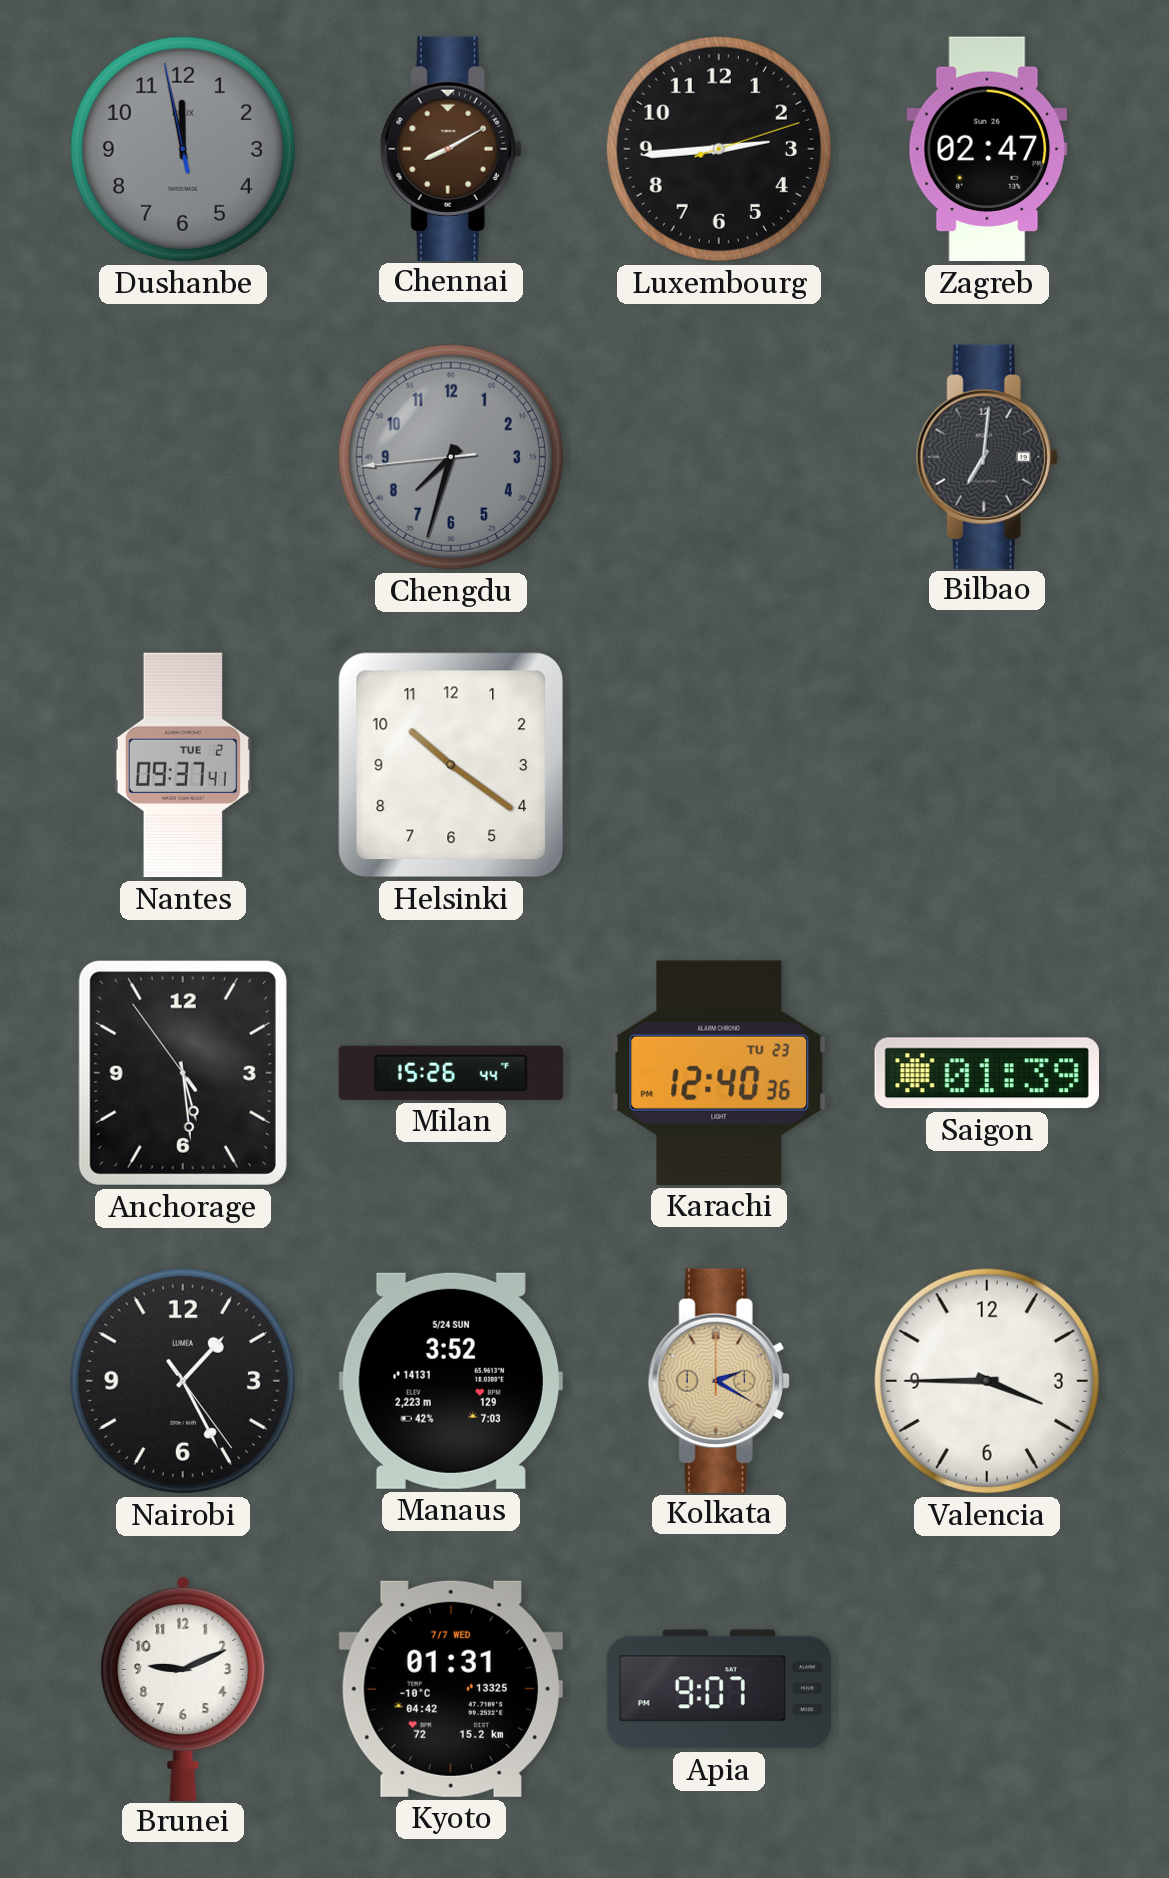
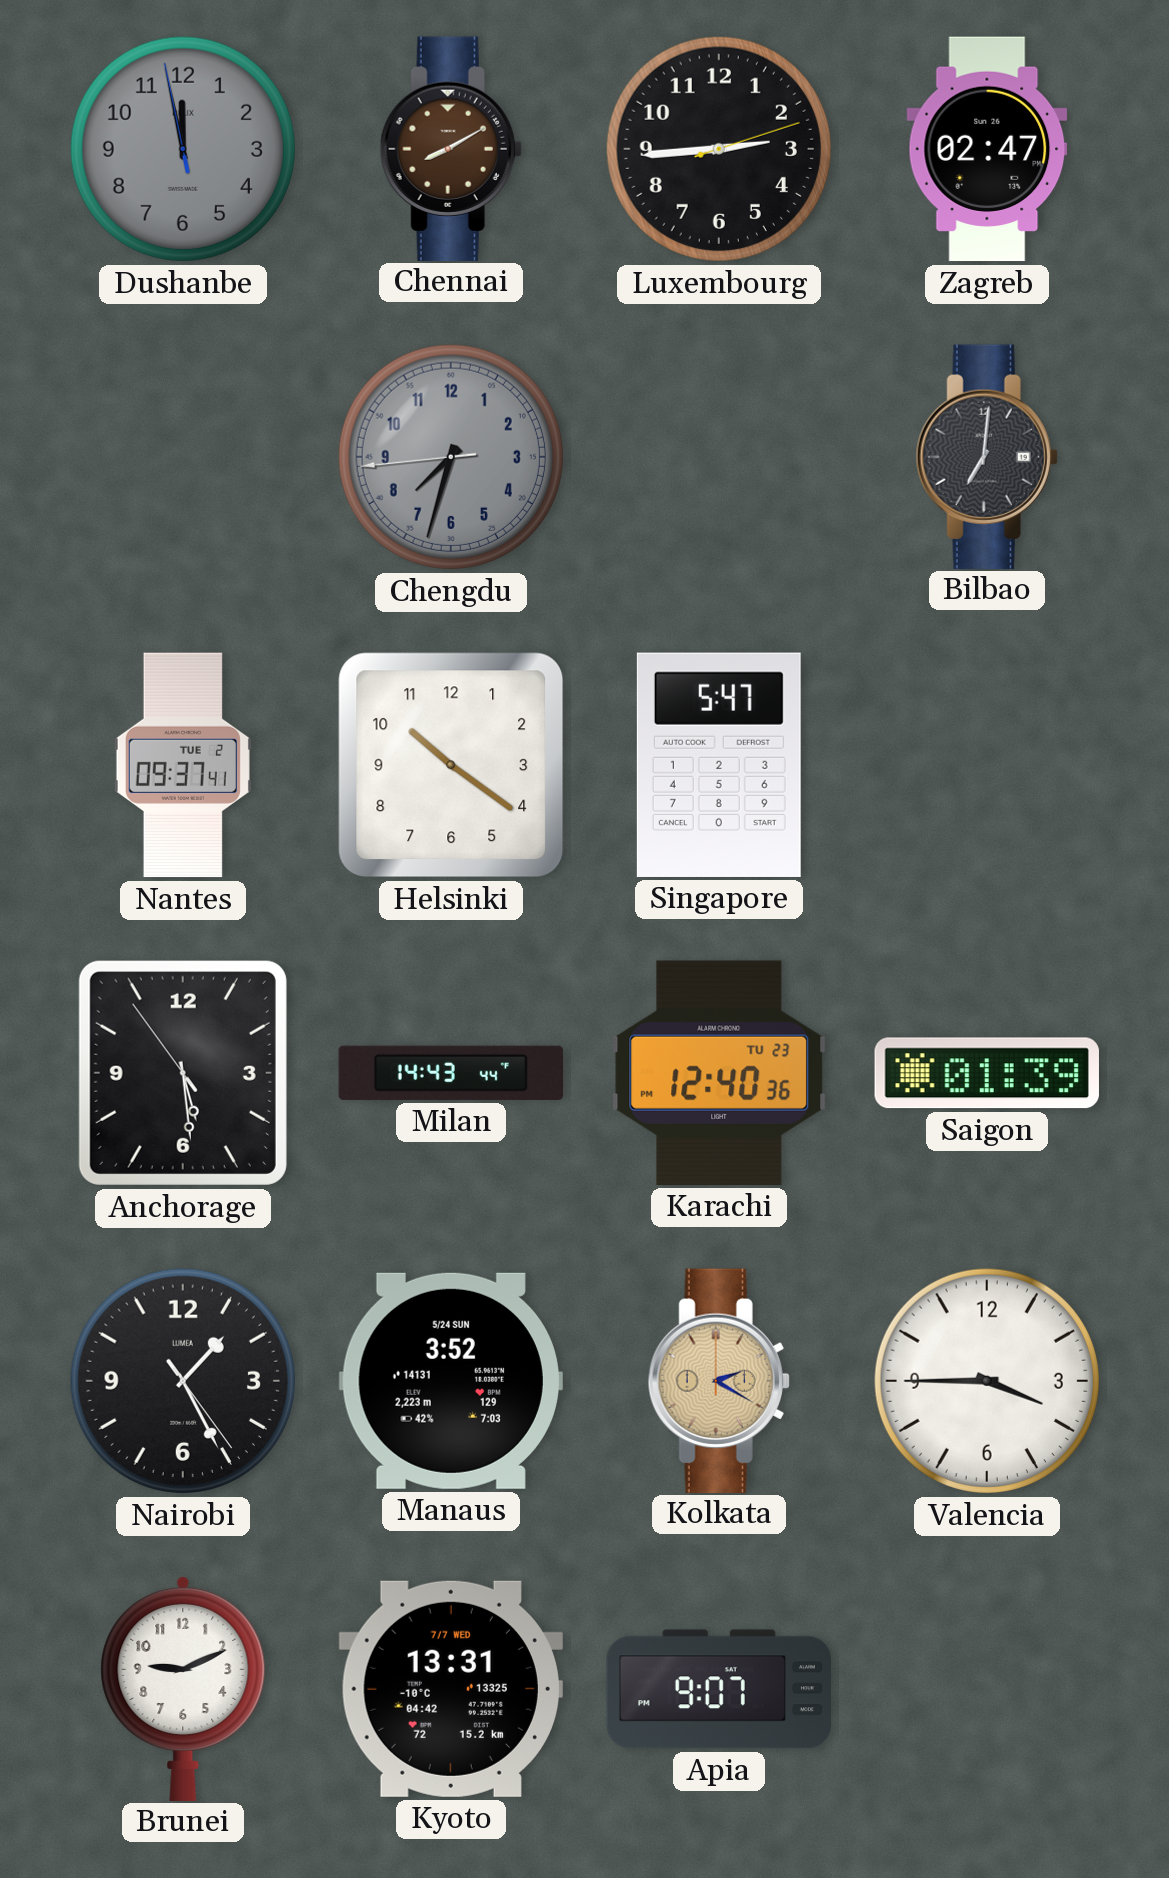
Singapore: none -> 5:47 (719, 765)
Milan: 15:26 -> 14:43 (451, 1073)
Kyoto: 01:31 -> 13:31 (451, 1689)
